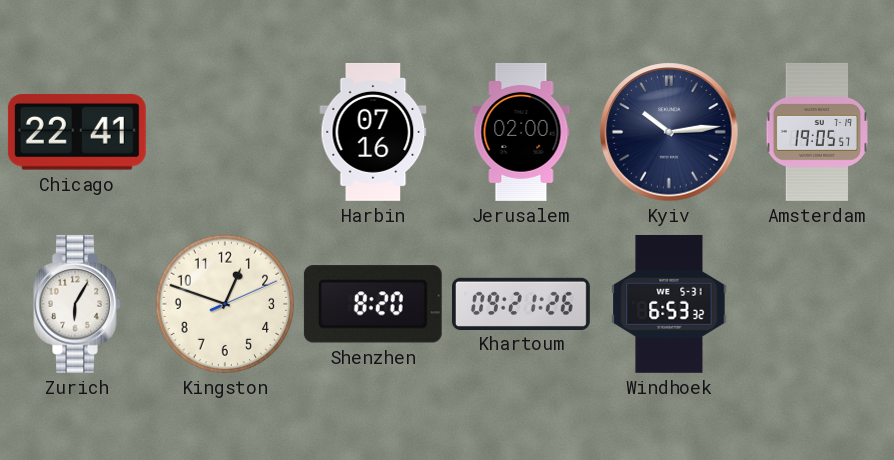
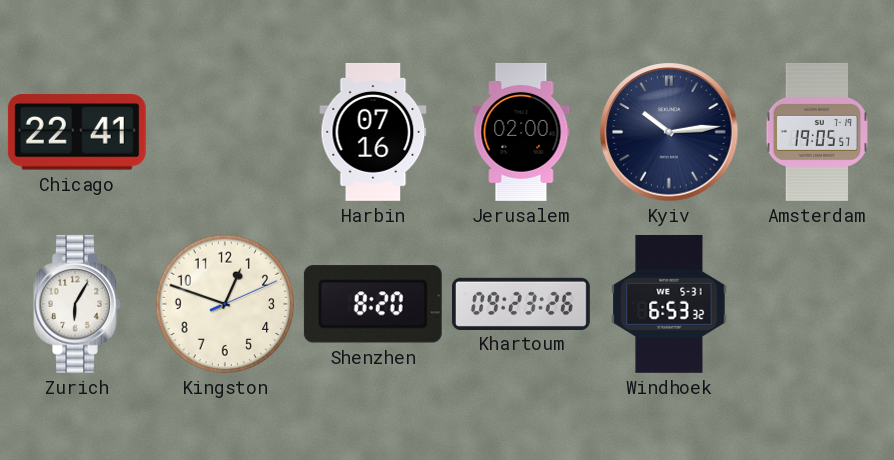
Khartoum: 09:21 -> 09:23 (521, 303)
